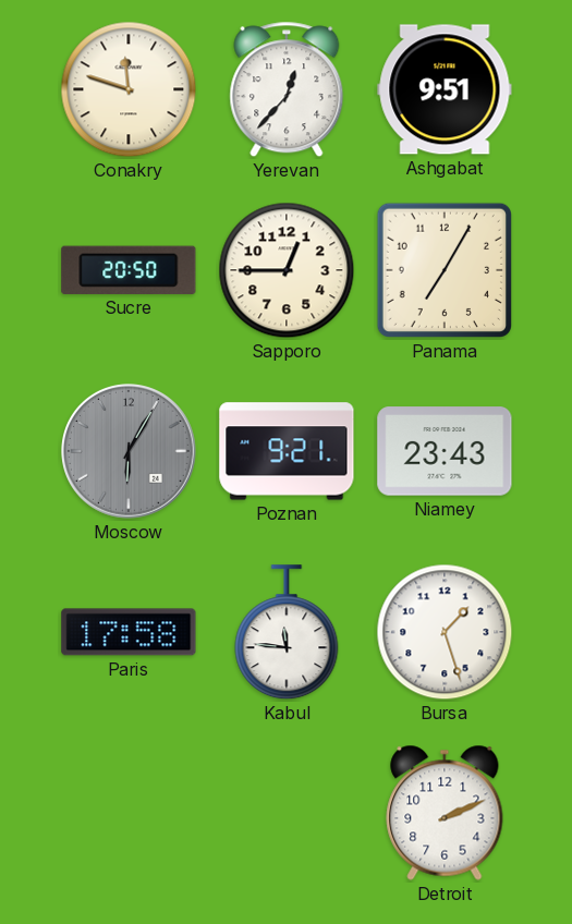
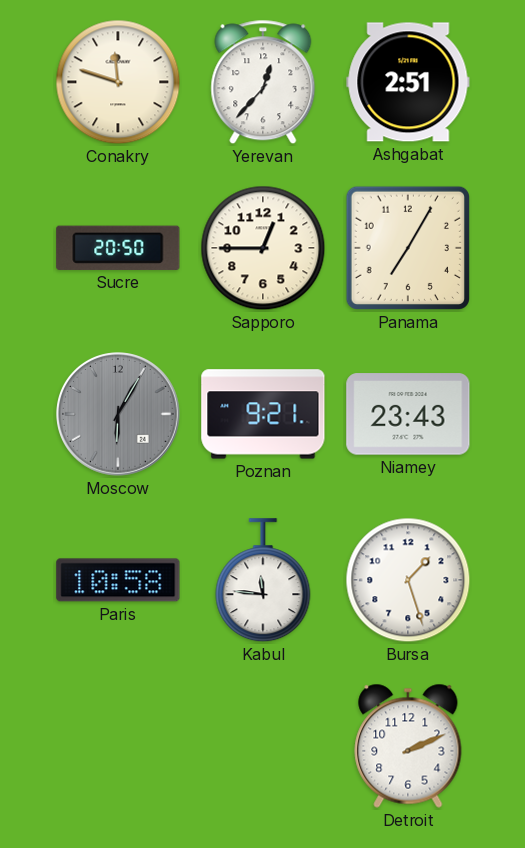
Ashgabat: 9:51 -> 2:51 (408, 82)
Paris: 17:58 -> 10:58 (118, 580)
